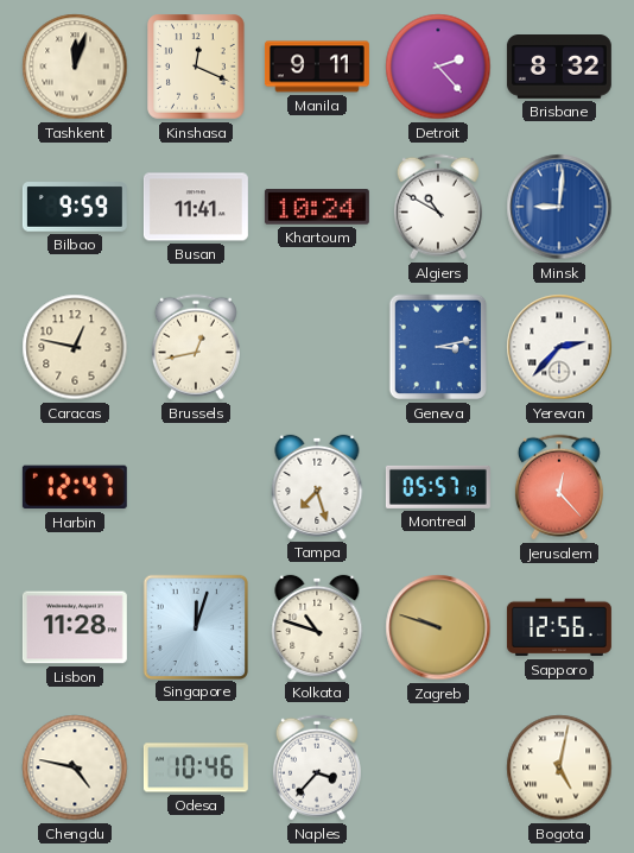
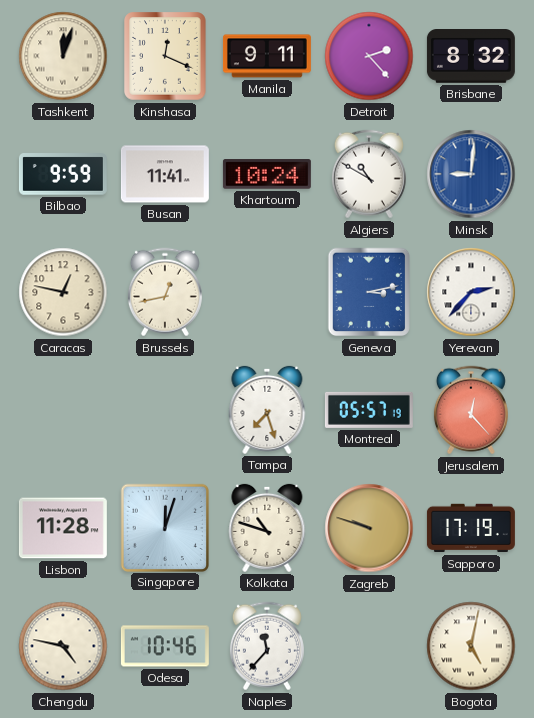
Harbin: 12:47 -> none (75, 487)
Sapporo: 12:56 -> 17:19 (471, 528)
Naples: 3:37 -> 11:37 (267, 646)
